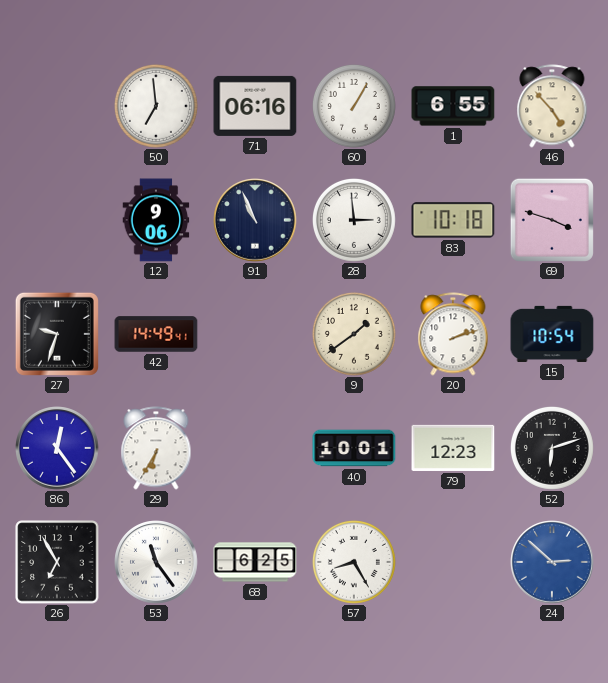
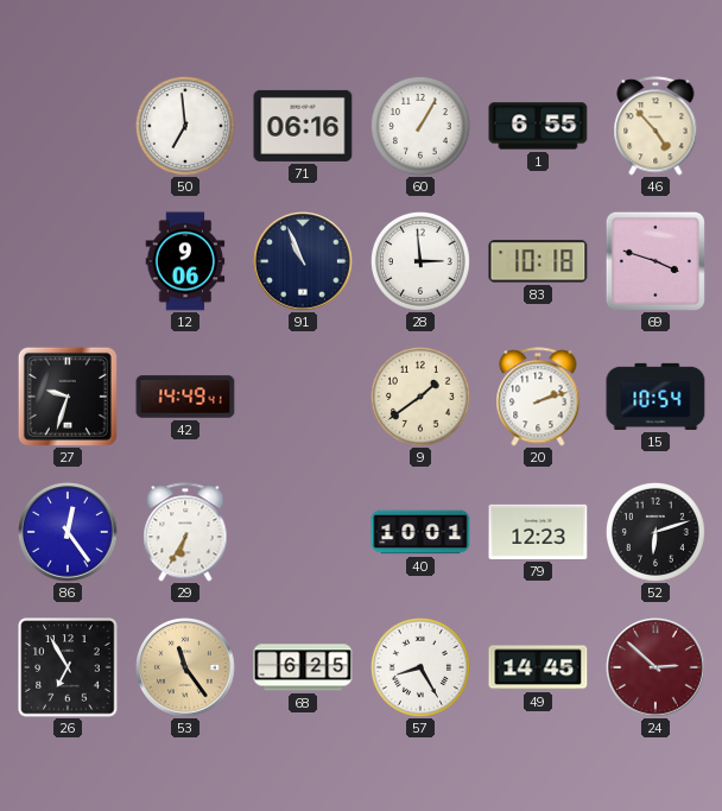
53 dial: white -> champagne (185, 667)
49: none -> 14:45 (538, 667)
24 dial: blue -> burgundy (655, 667)
